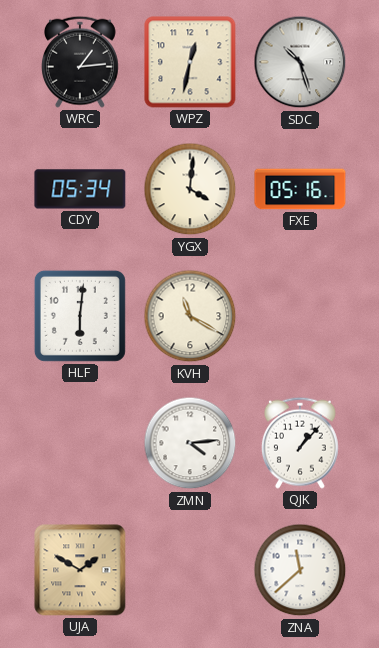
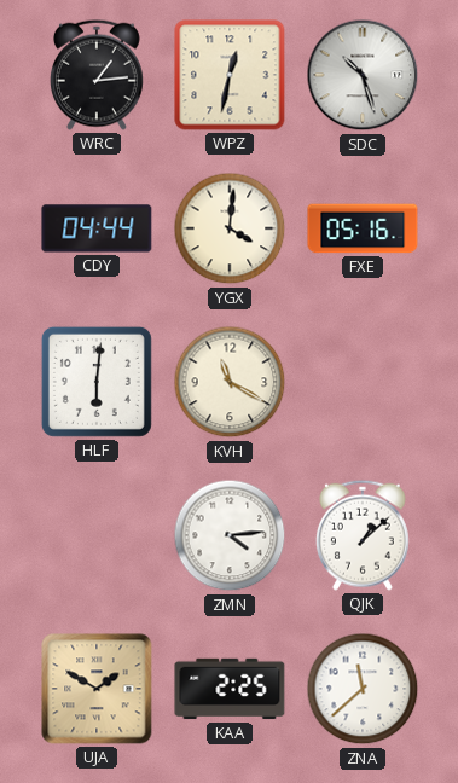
CDY: 05:34 -> 04:44 (97, 228)
QJK: 1:07 -> 1:08 (363, 535)
KAA: none -> 2:25 (230, 689)
